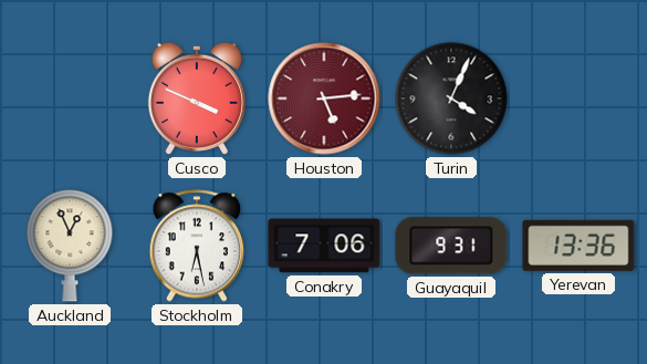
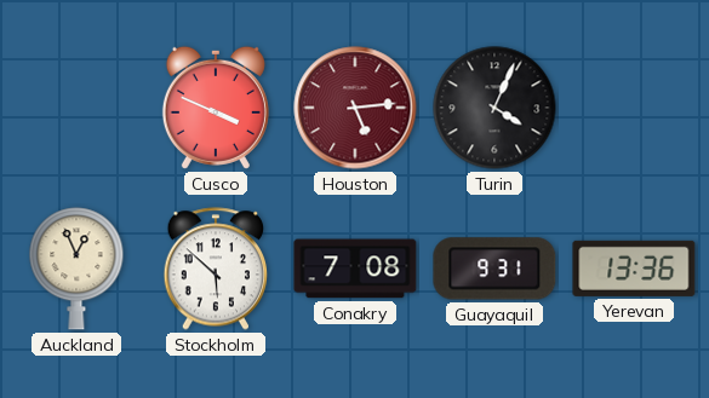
Stockholm: 6:28 -> 5:52 (216, 269)
Conakry: 7:06 -> 7:08 (355, 269)
